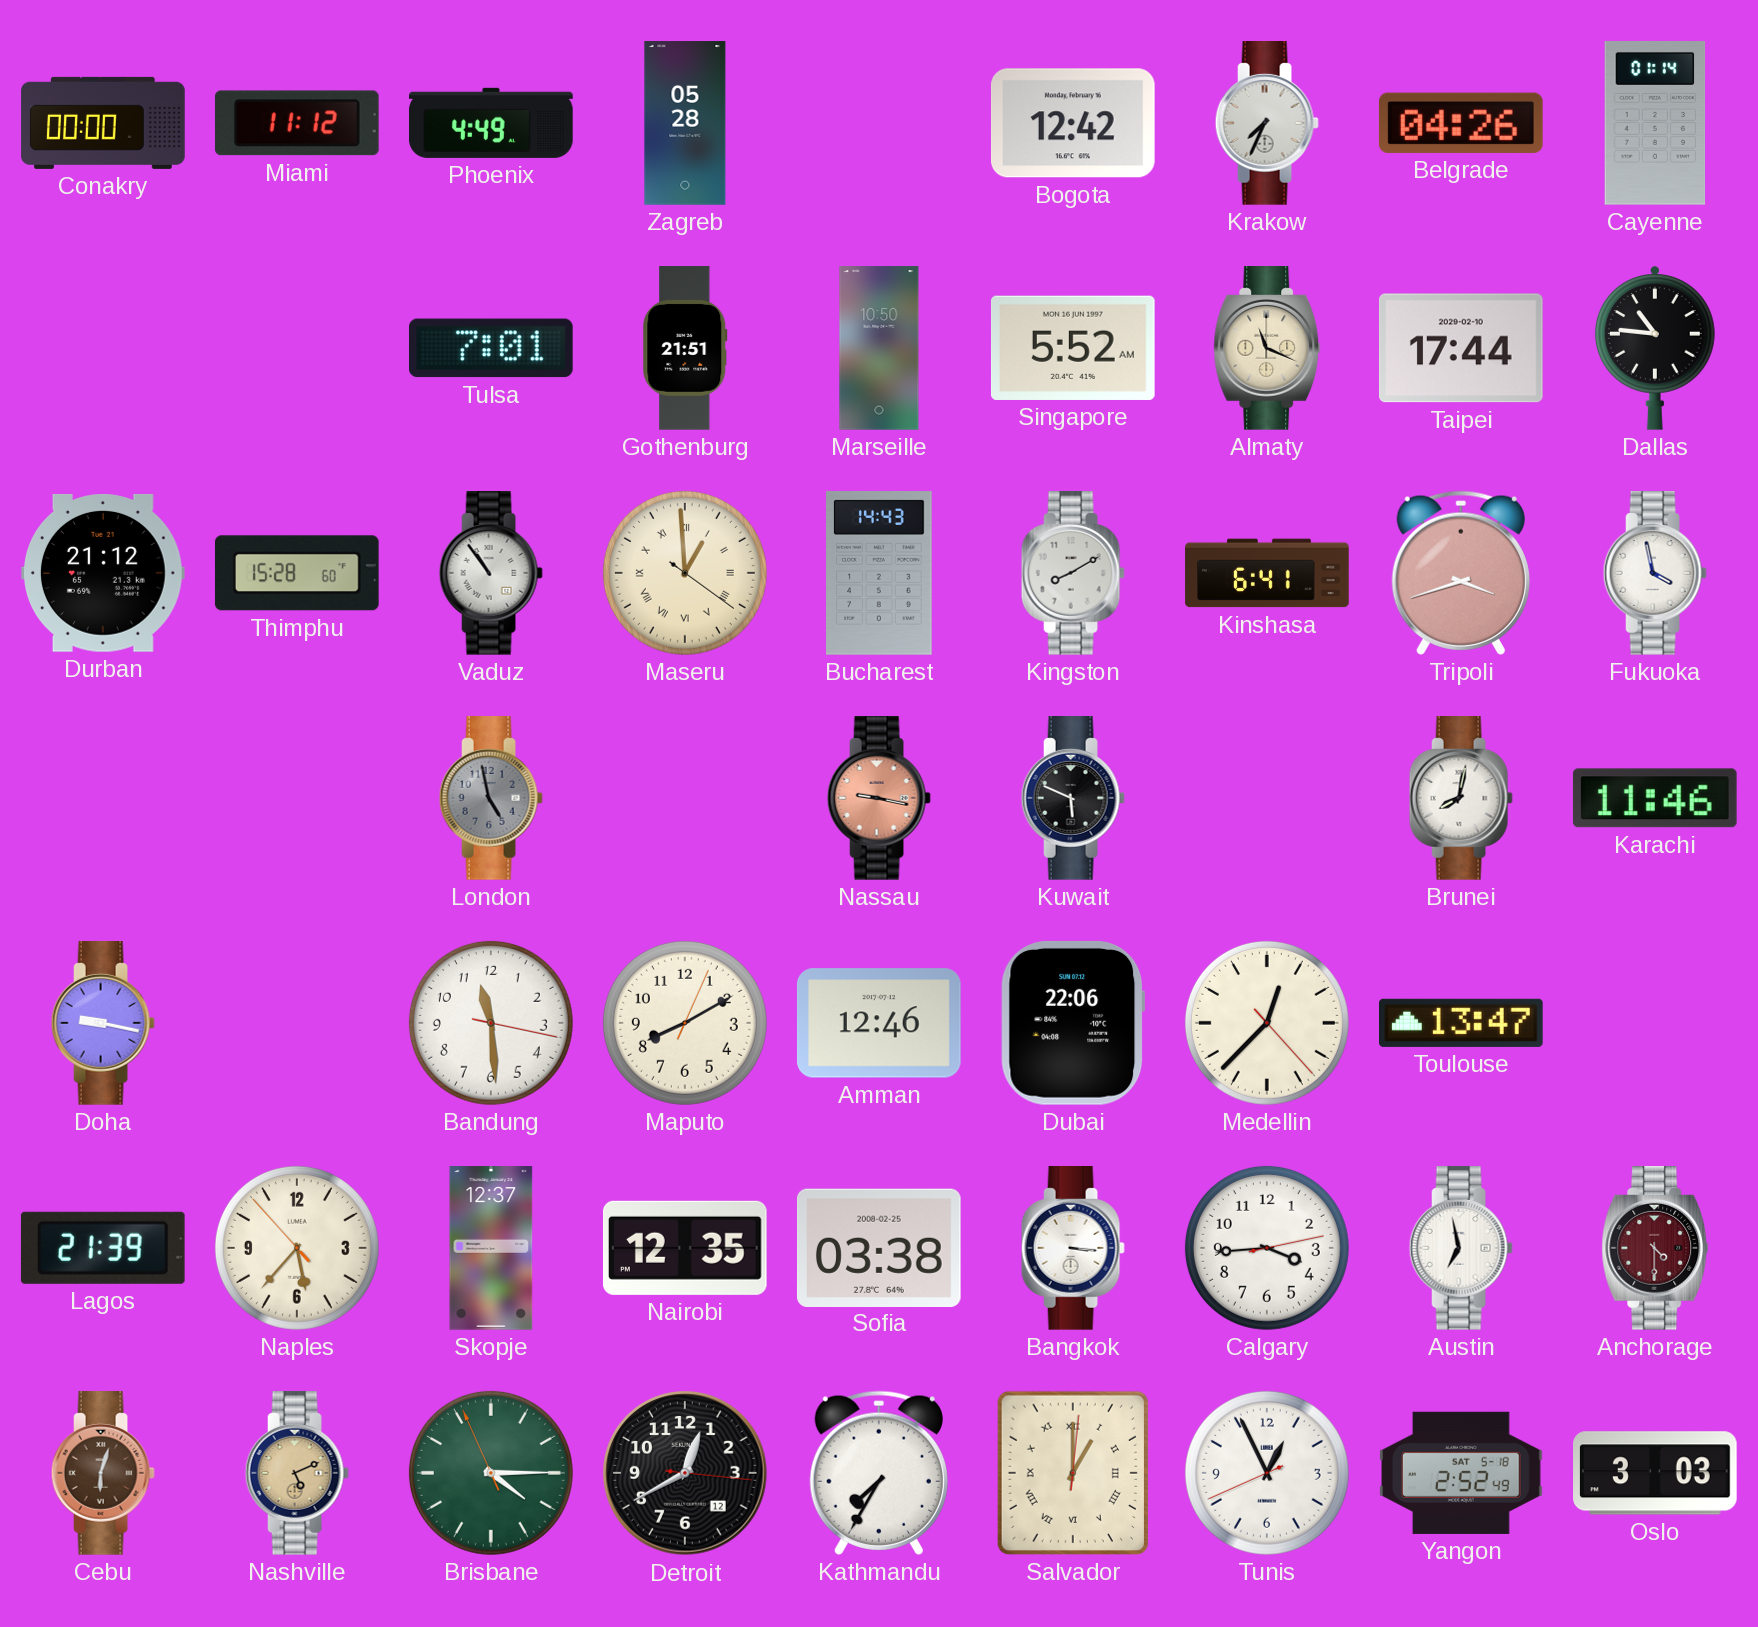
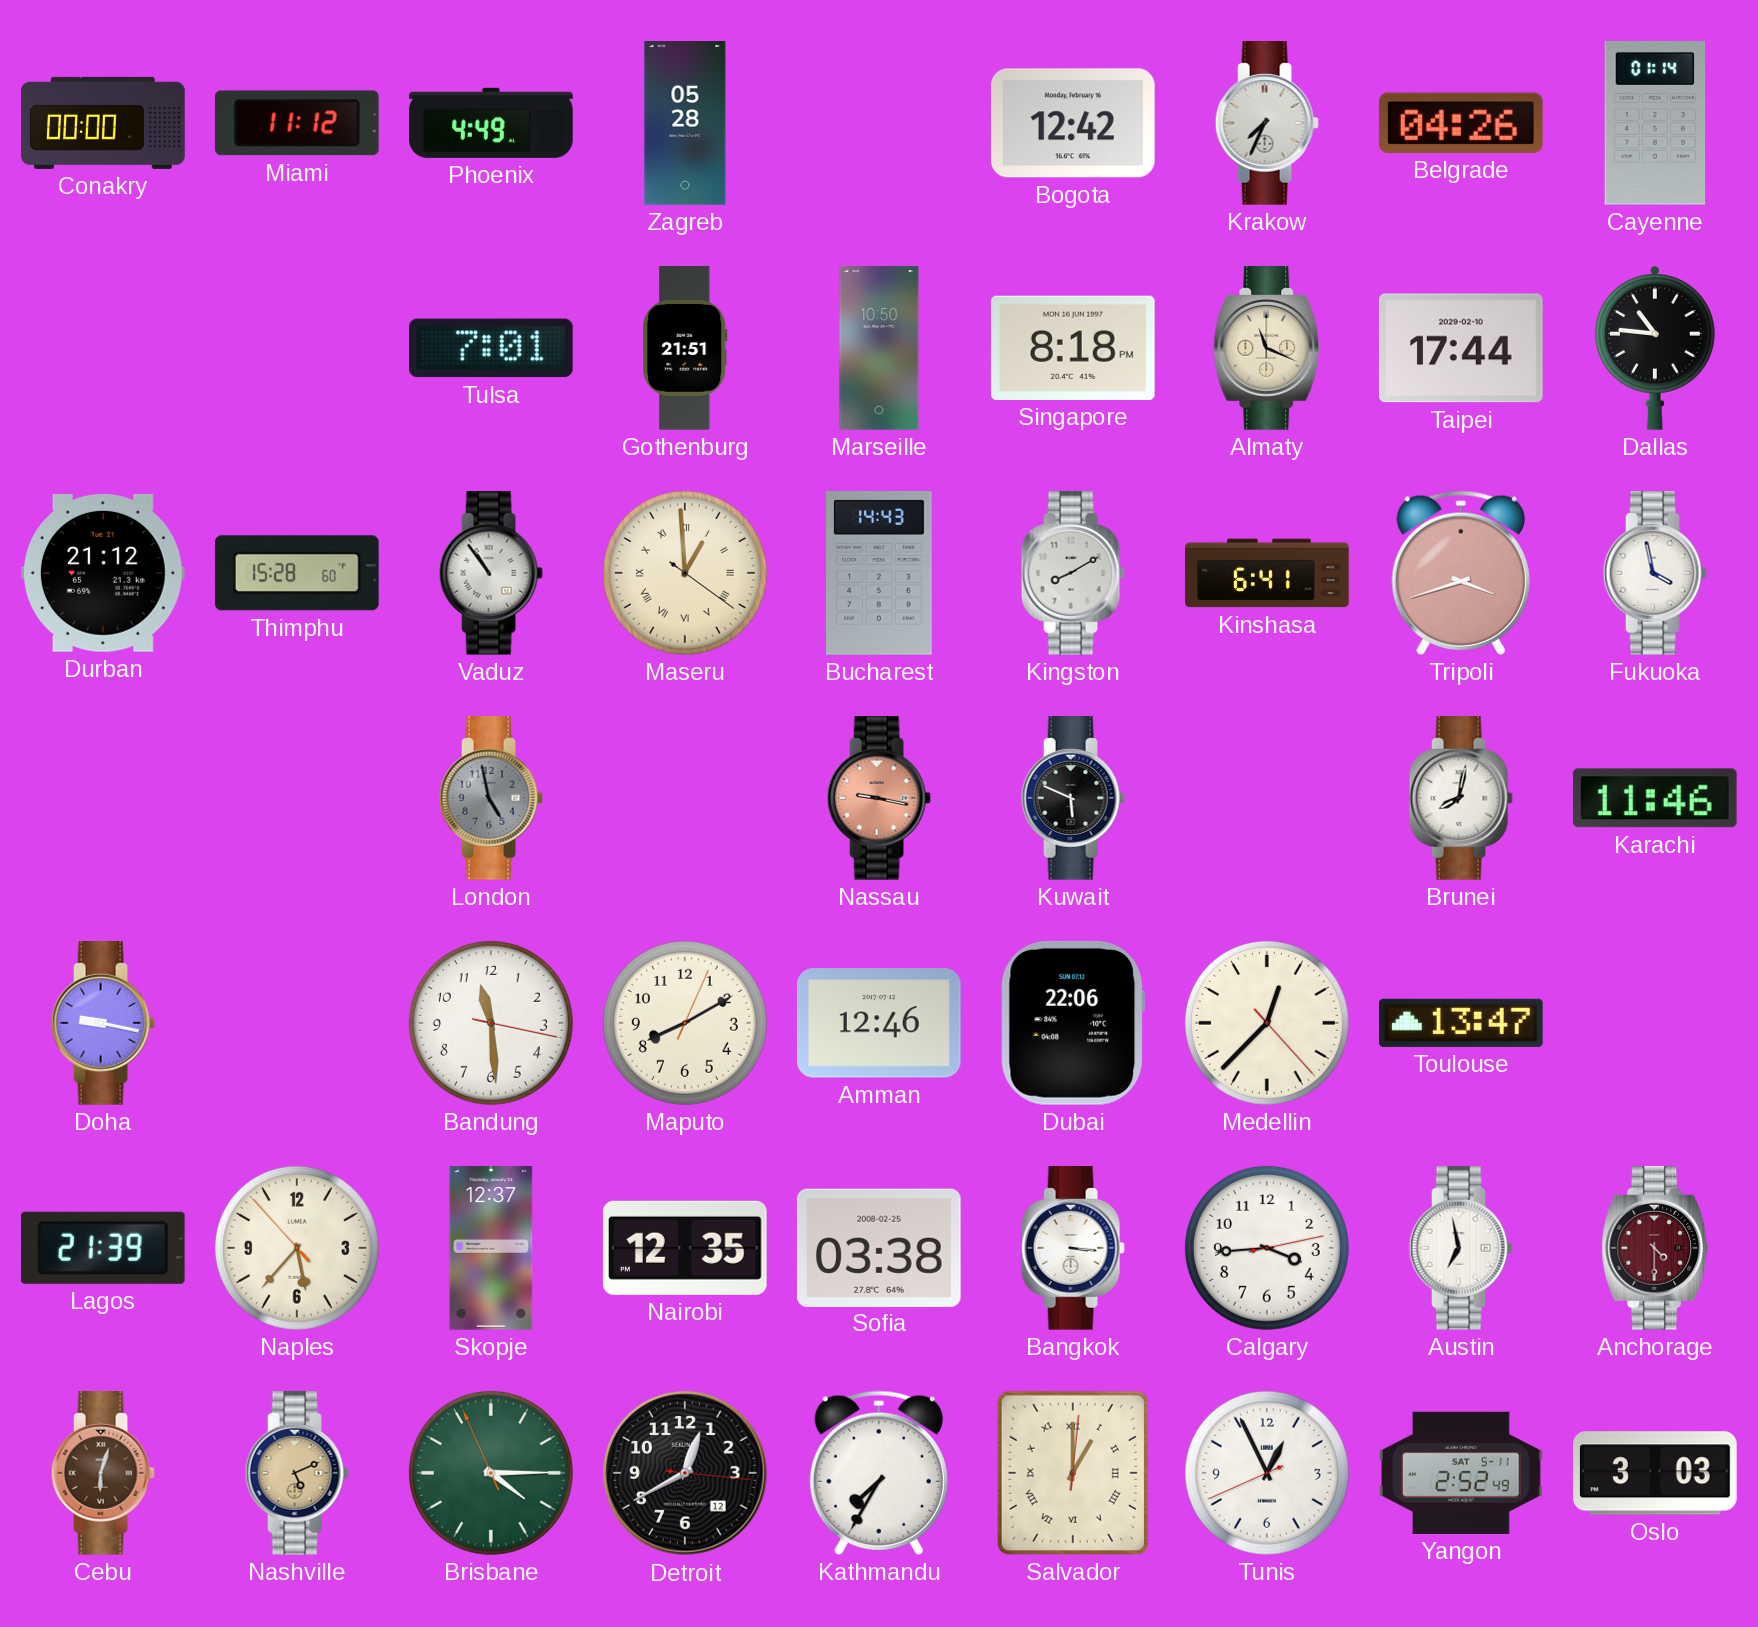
Singapore: 5:52 -> 8:18 (1073, 348)
Yangon date: SAT 5-18 -> SAT 5-11 (1462, 1473)
